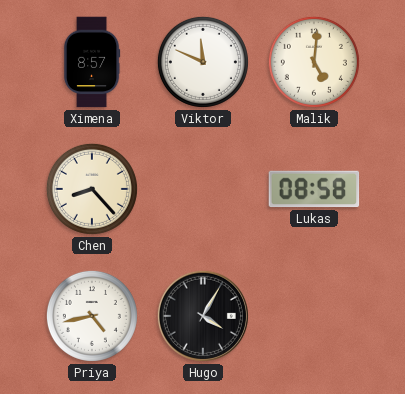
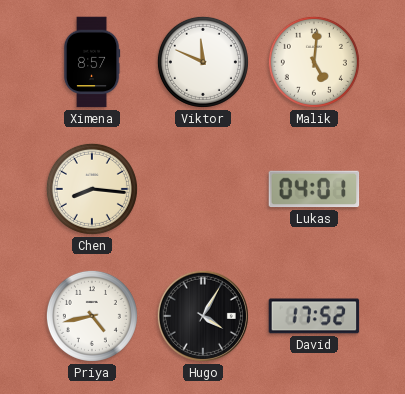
Chen: 8:23 -> 8:16 (92, 189)
Lukas: 08:58 -> 04:01 (314, 189)
David: none -> 17:52 (314, 316)
